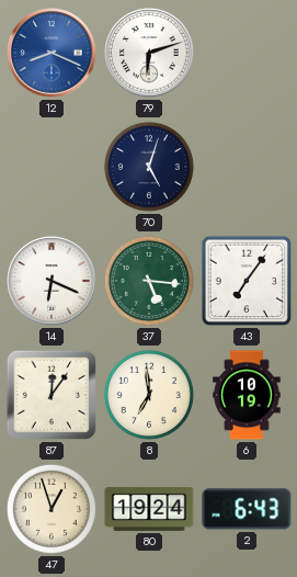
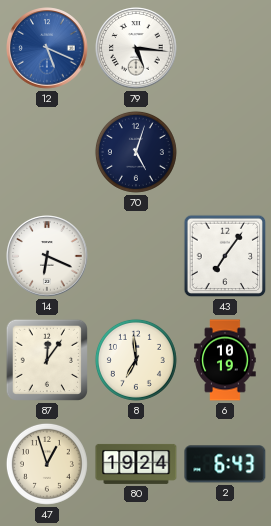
12: 8:19 -> 5:19 (47, 48)
79: 6:12 -> 5:16 (136, 48)
37: 5:16 -> none (149, 281)
